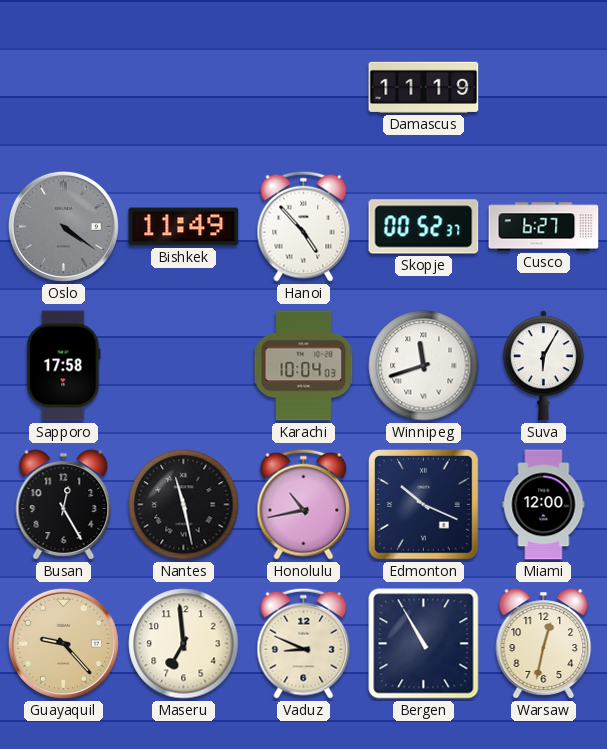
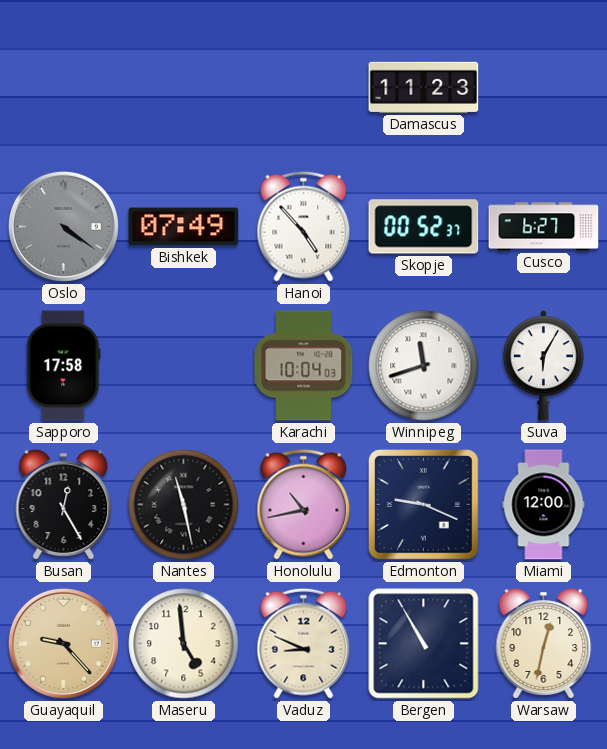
Damascus: 11:19 -> 11:23 (424, 87)
Bishkek: 11:49 -> 07:49 (184, 227)
Edmonton: 10:19 -> 9:19 (424, 505)
Maseru: 6:59 -> 4:59 (184, 644)
